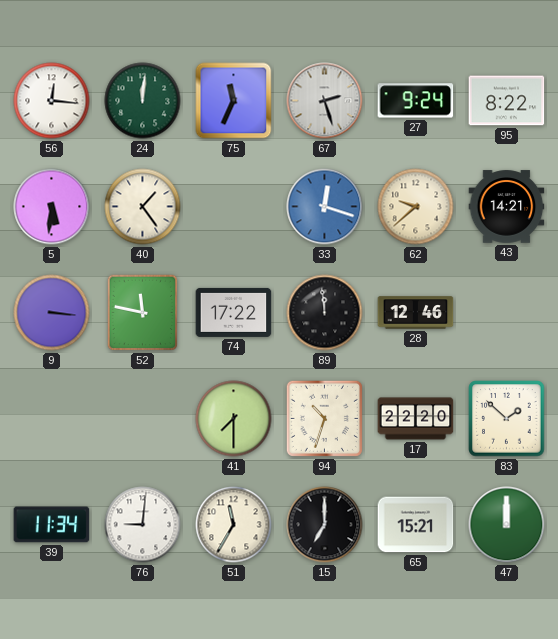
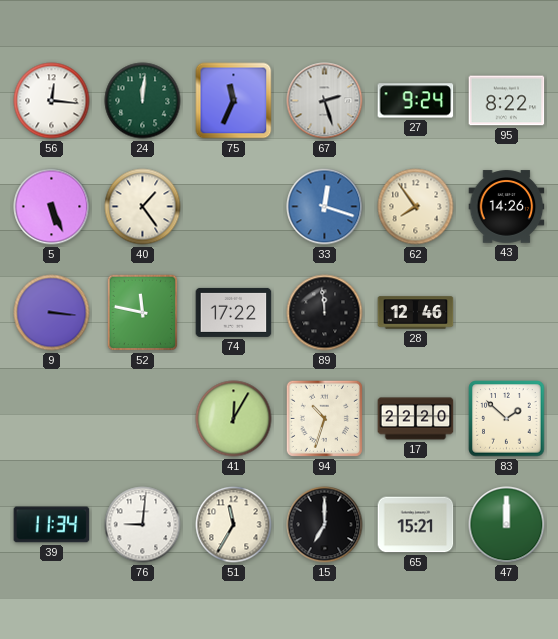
5: 5:31 -> 5:26 (52, 207)
62: 9:38 -> 7:54 (416, 207)
43: 14:21 -> 14:26 (507, 207)
41: 7:30 -> 12:05 (234, 419)
